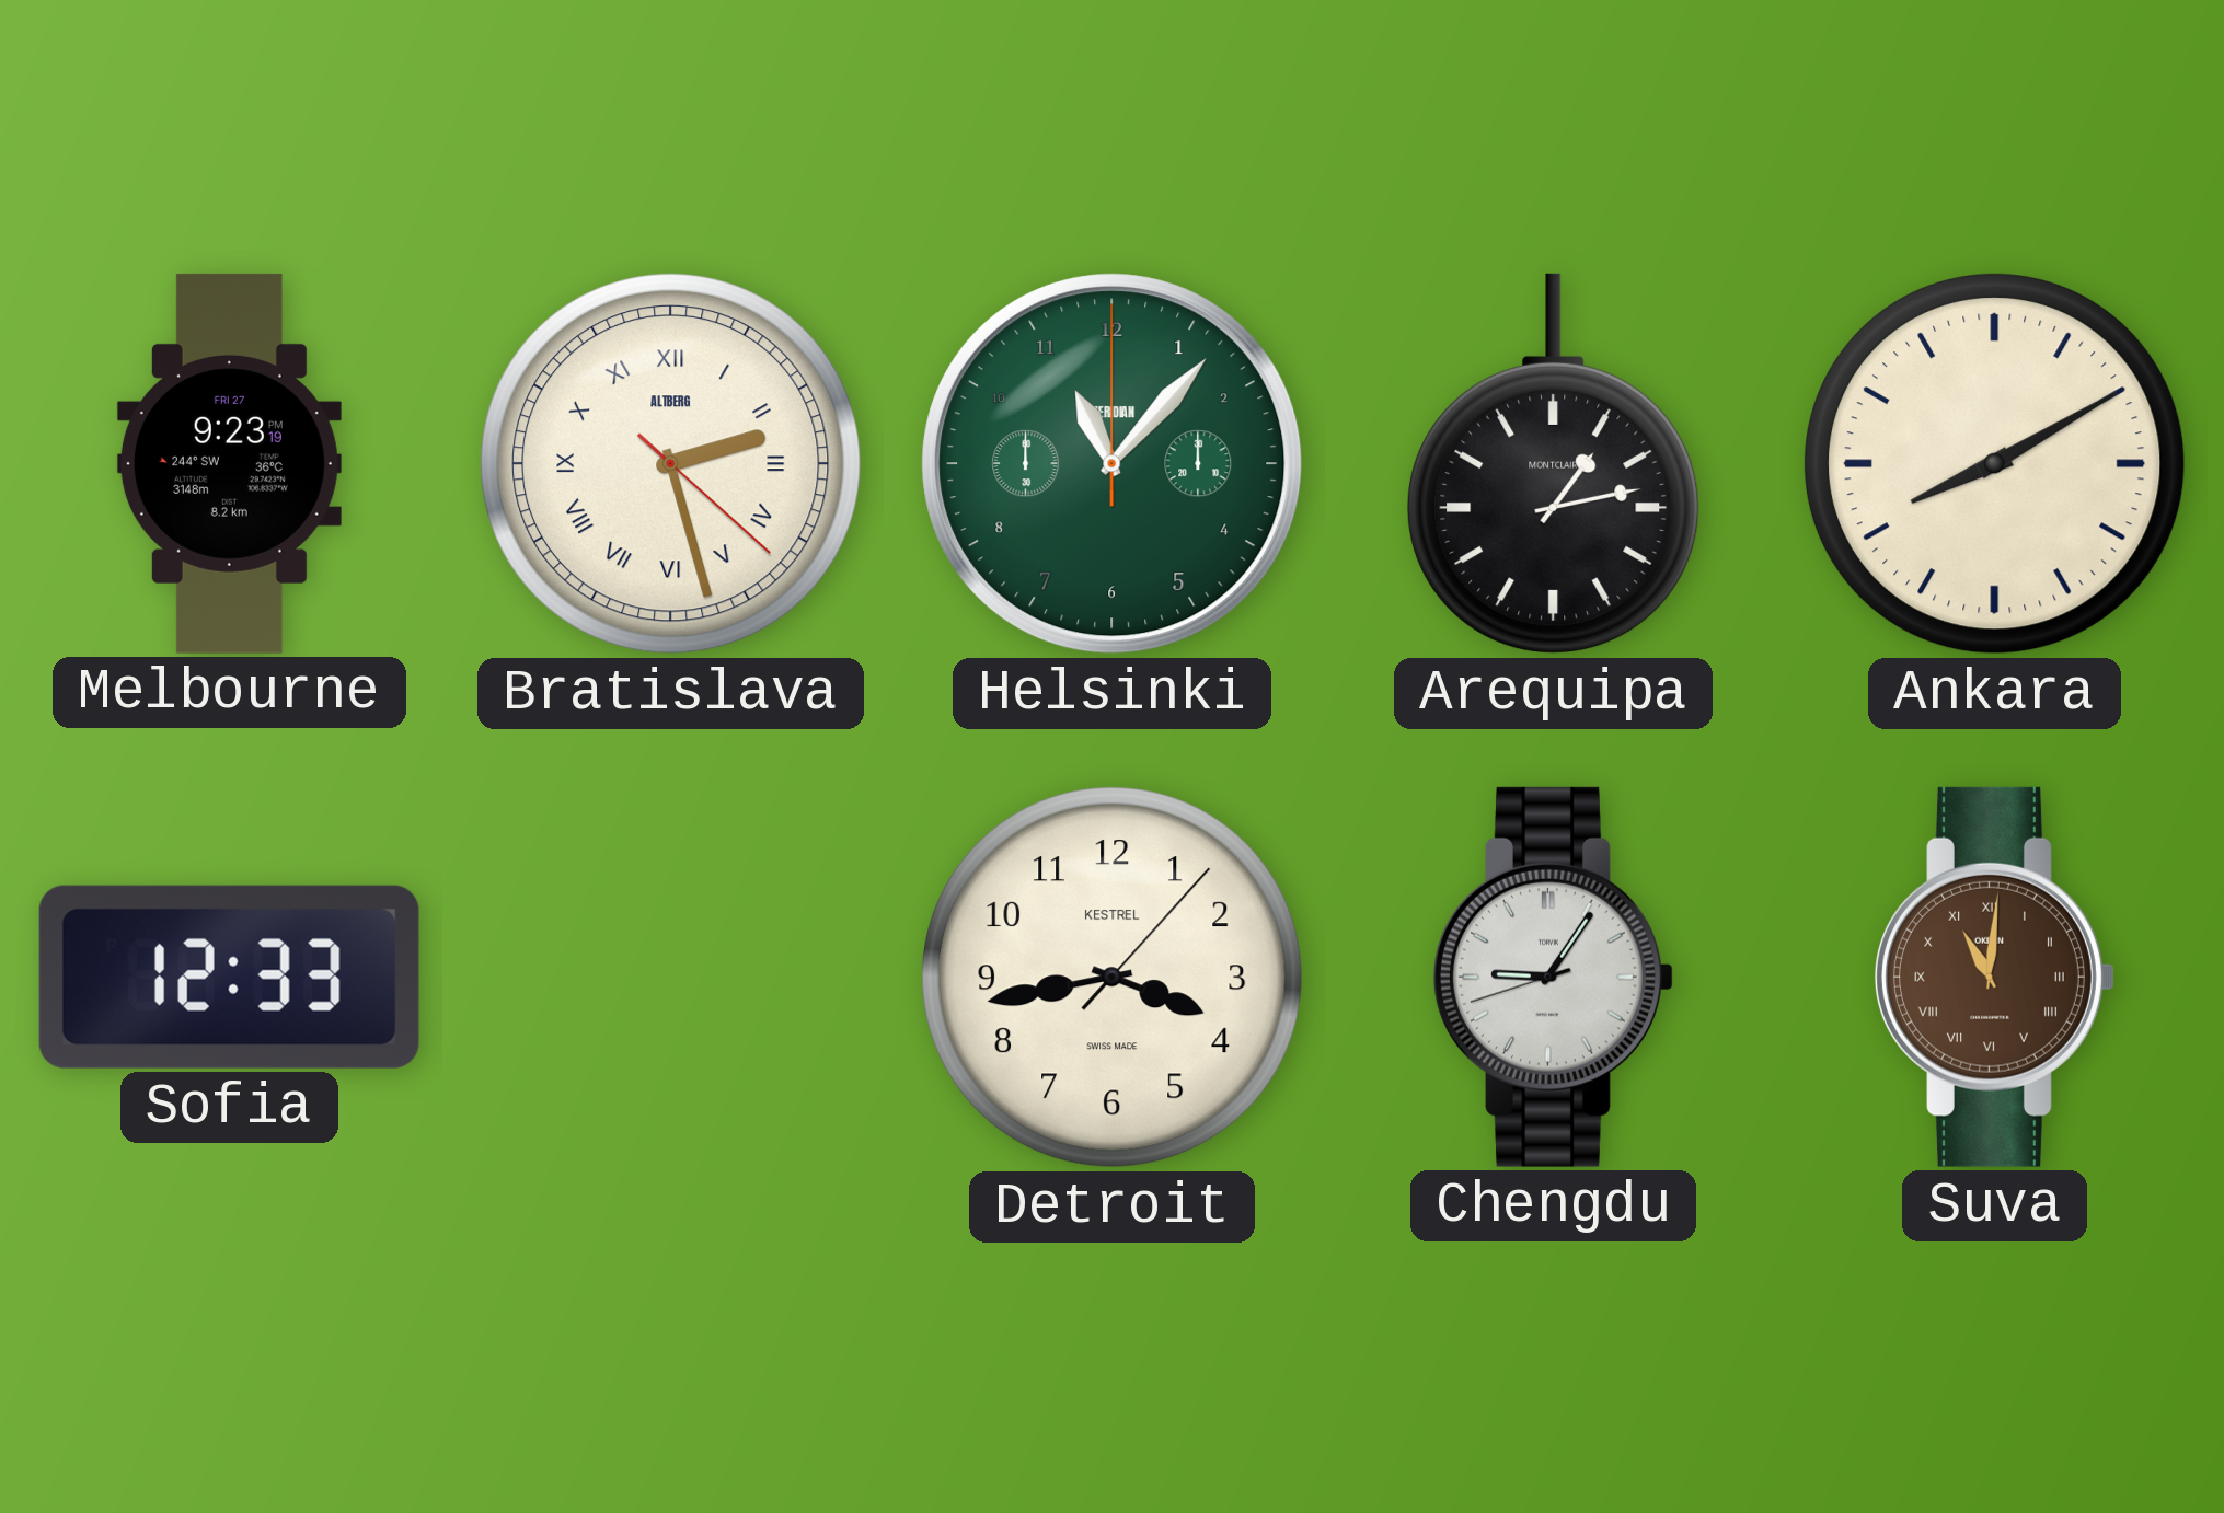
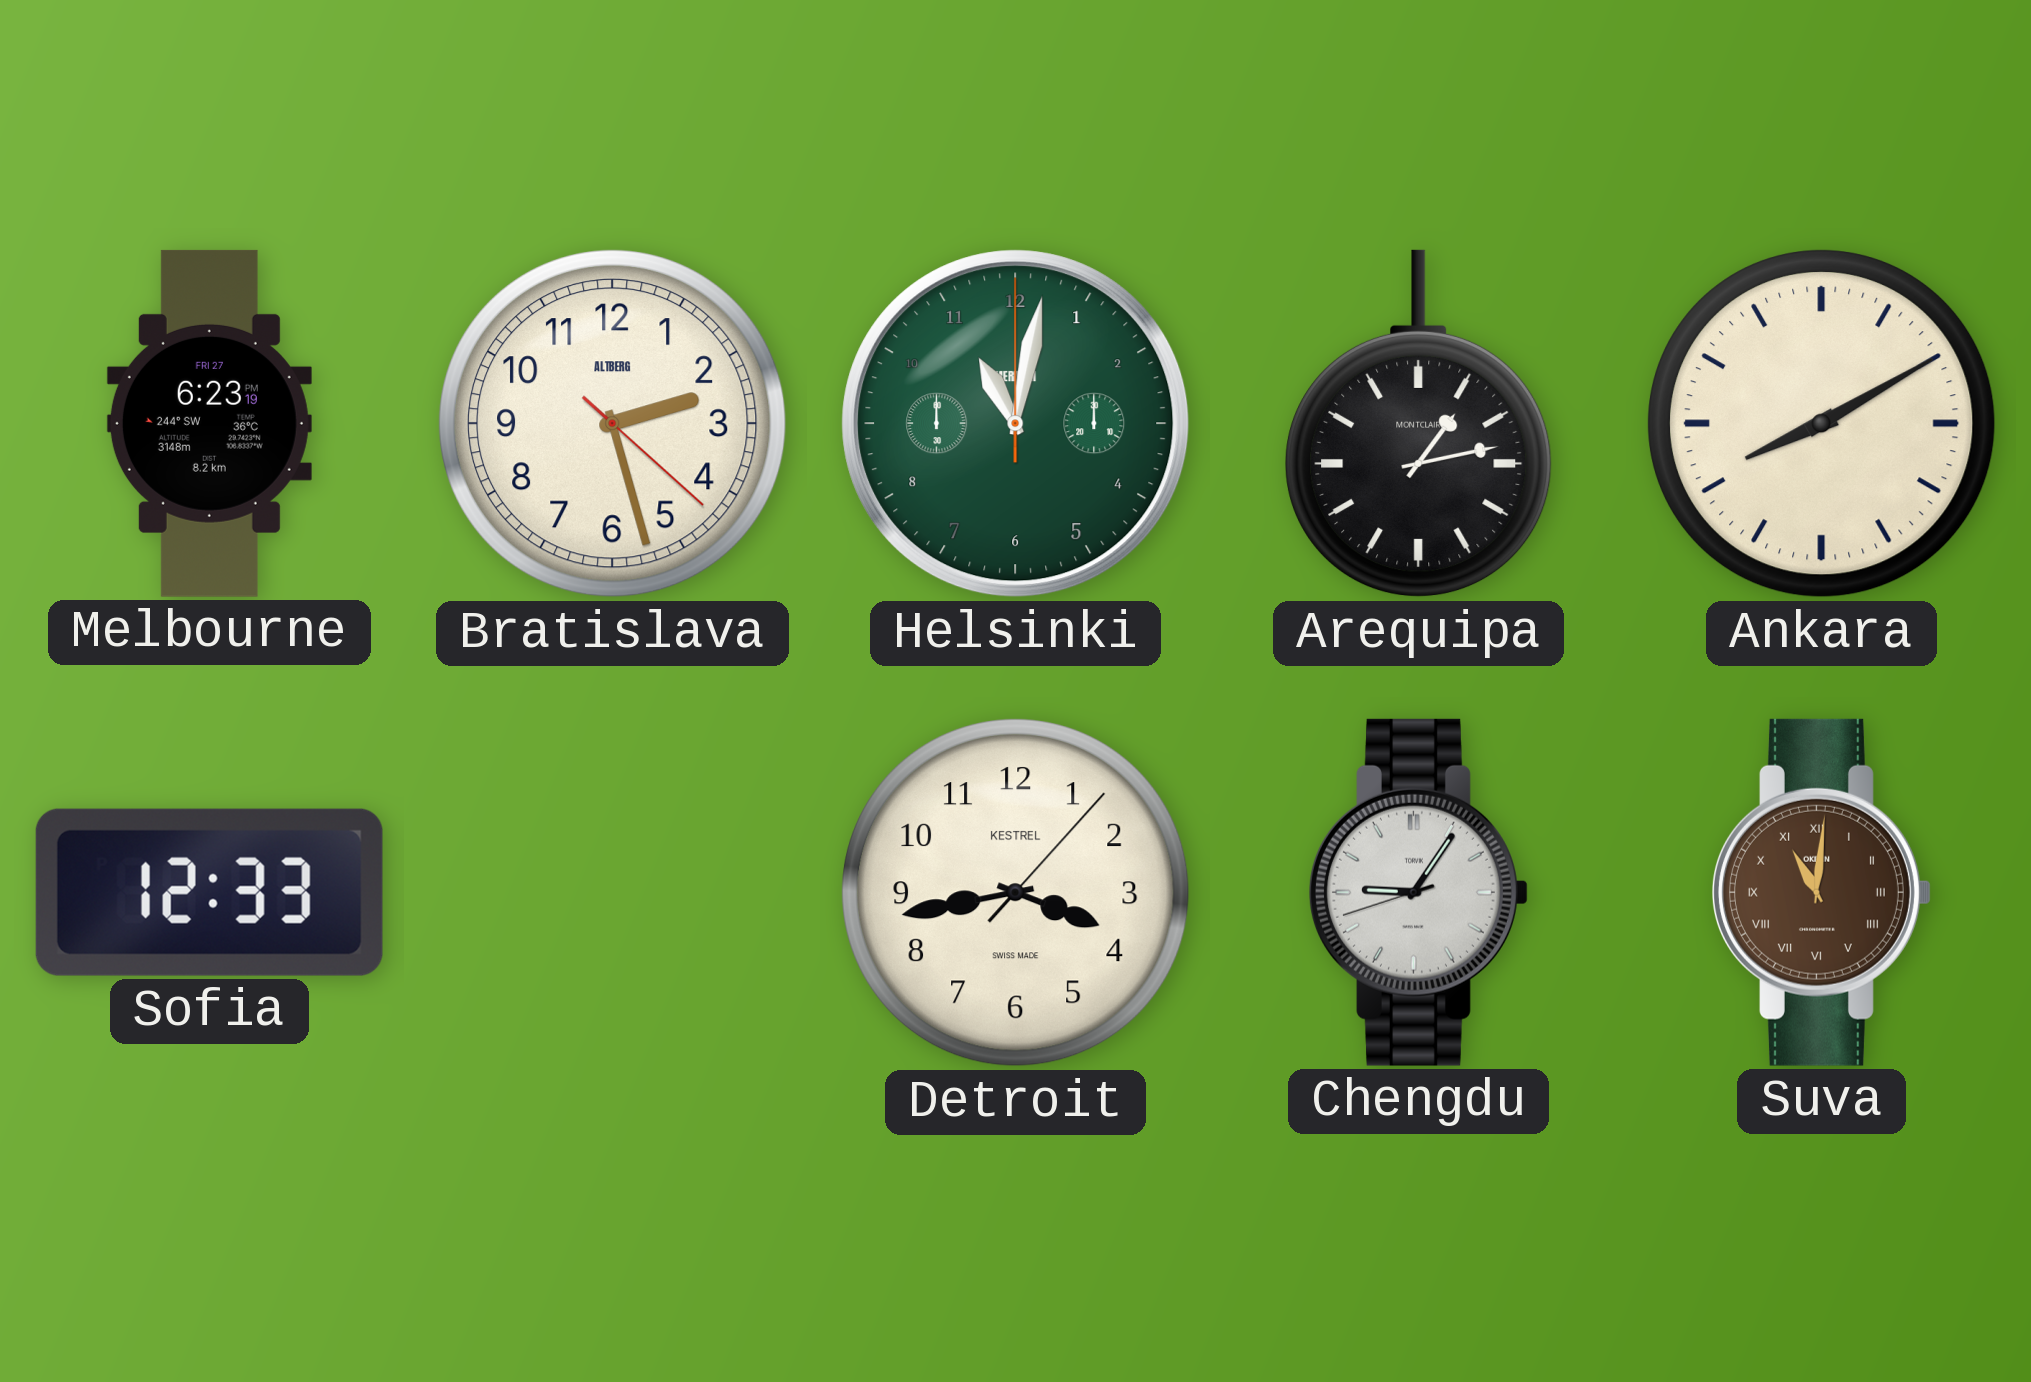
Melbourne: 9:23 -> 6:23 (209, 423)
Bratislava numerals: Roman -> Arabic (613, 424)
Helsinki: 11:07 -> 11:02 (1016, 424)
